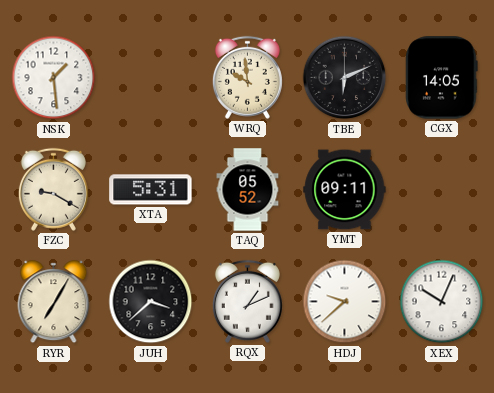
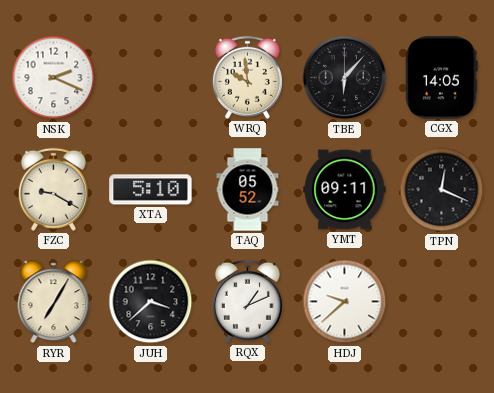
NSK: 1:29 -> 2:19 (54, 78)
TBE: 6:11 -> 6:07 (345, 78)
XTA: 5:31 -> 5:10 (151, 190)
TPN: none -> 12:19 (442, 190)
XEX: 10:04 -> none (442, 302)
